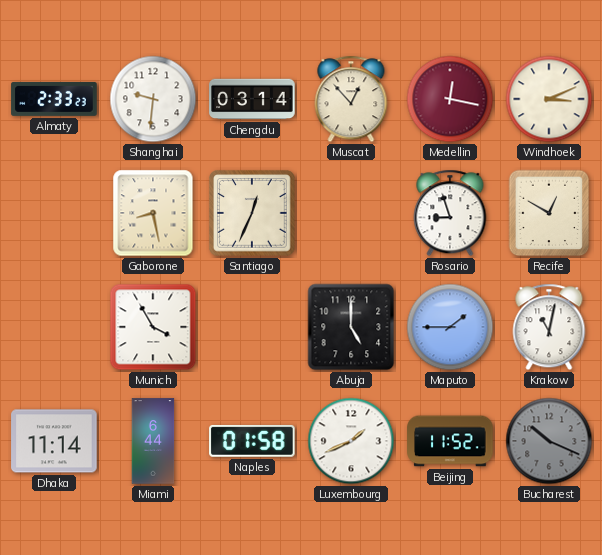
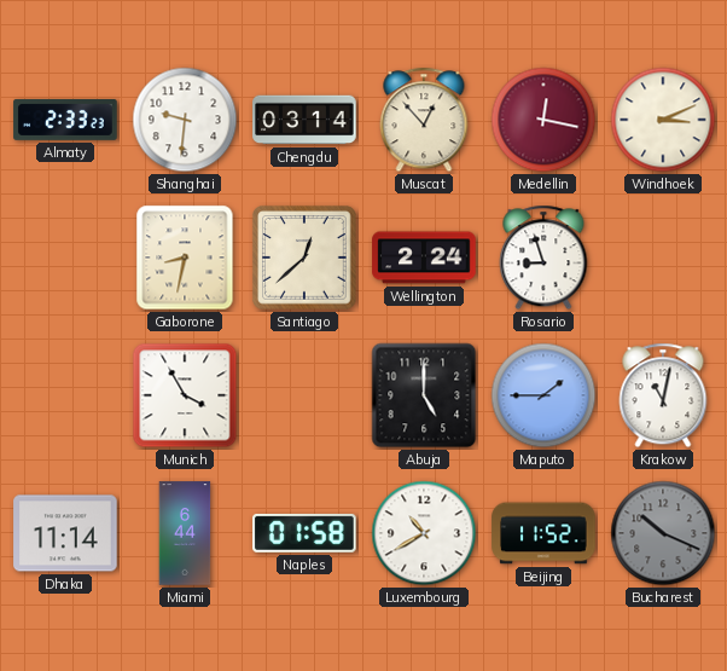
Gaborone: 8:28 -> 8:32 (185, 258)
Santiago: 12:34 -> 12:38 (304, 258)
Wellington: none -> 2:24 (424, 258)
Recife: 12:50 -> none (549, 213)
Luxembourg: 1:41 -> 10:40 (424, 533)
